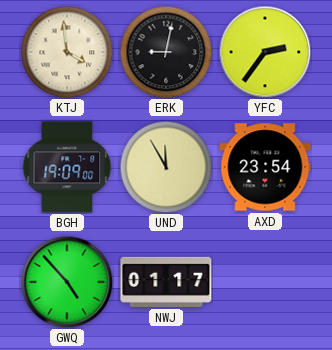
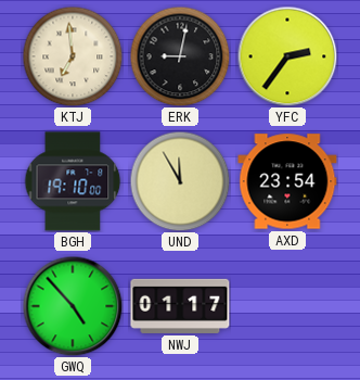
KTJ: 3:59 -> 6:59 (73, 56)
BGH: 19:09 -> 19:10 (73, 181)
